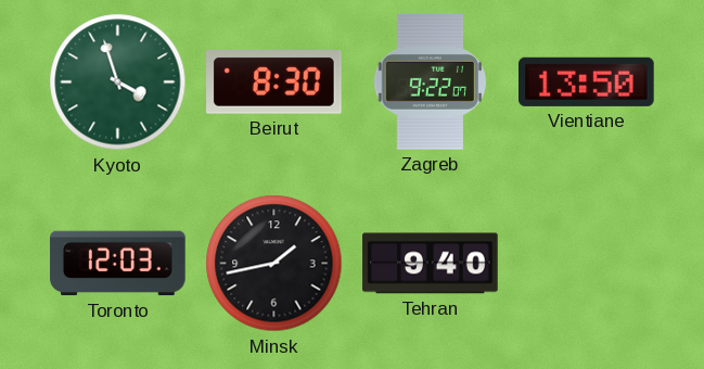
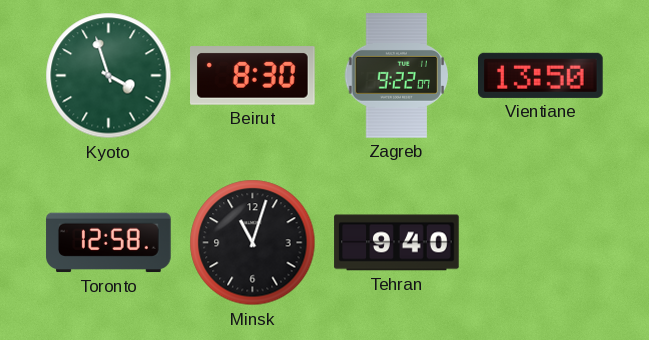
Toronto: 12:03 -> 12:58 (109, 243)
Minsk: 1:43 -> 11:03 (253, 243)
